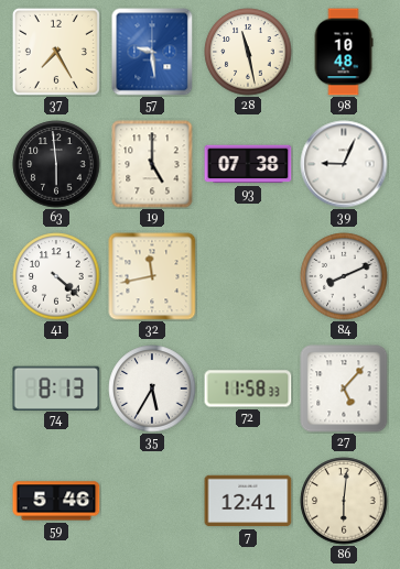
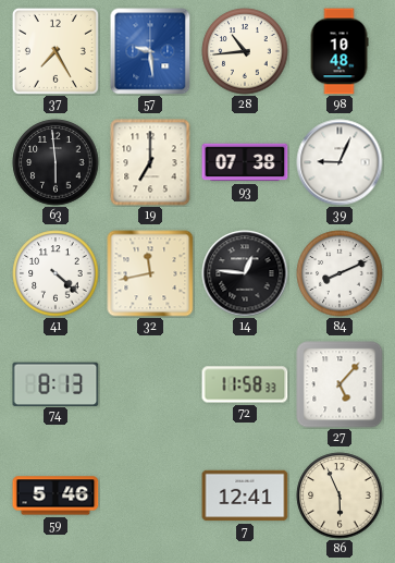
28: 11:28 -> 10:44 (245, 51)
19: 5:00 -> 7:00 (150, 162)
14: none -> 12:46 (245, 273)
35: 5:35 -> none (152, 389)
86: 6:01 -> 5:56 (340, 495)
